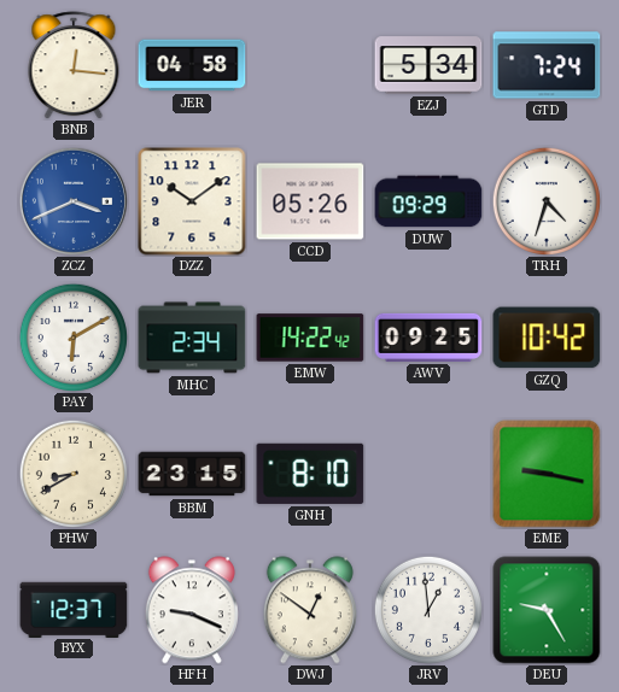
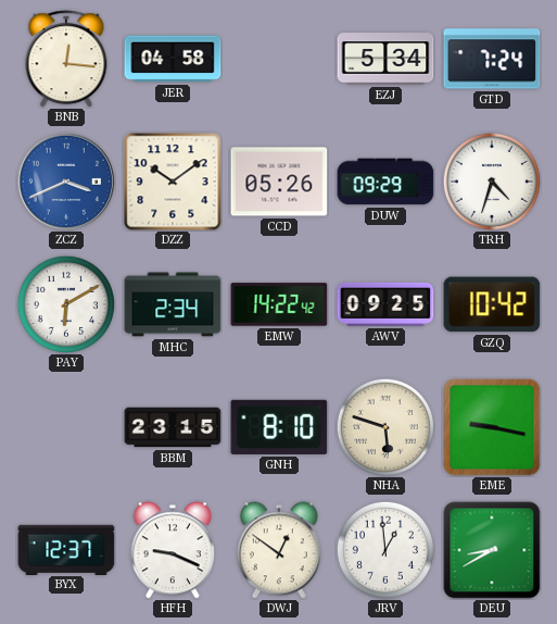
PHW: 8:40 -> none (74, 474)
NHA: none -> 5:48 (385, 427)
DEU: 9:25 -> 8:40 (492, 550)
